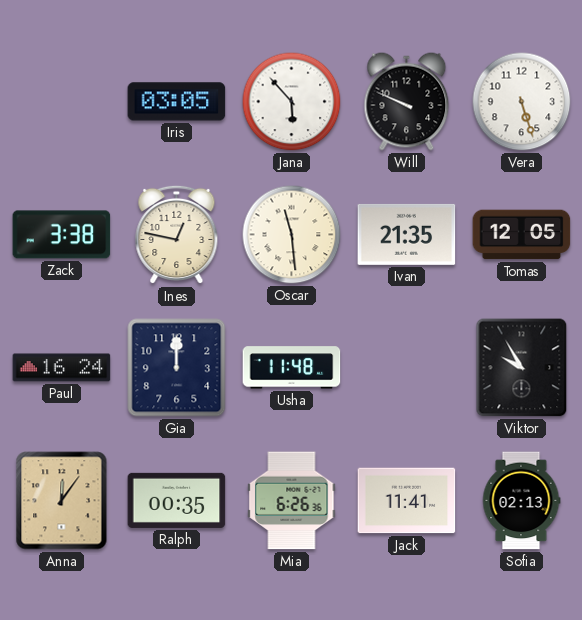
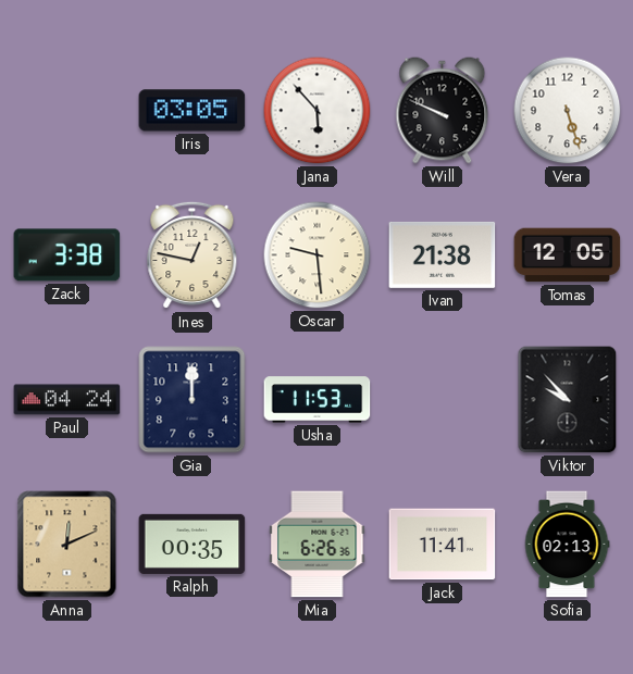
Oscar: 11:29 -> 9:29 (318, 255)
Ivan: 21:35 -> 21:38 (443, 254)
Paul: 16:24 -> 04:24 (67, 400)
Usha: 11:48 -> 11:53 (318, 400)
Viktor: 9:55 -> 9:53 (568, 400)
Anna: 12:06 -> 12:11 (67, 545)
